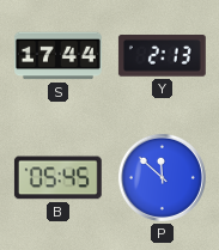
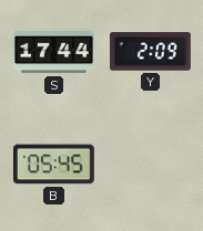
Y: 2:13 -> 2:09 (150, 52)
P: 11:52 -> none (162, 177)
